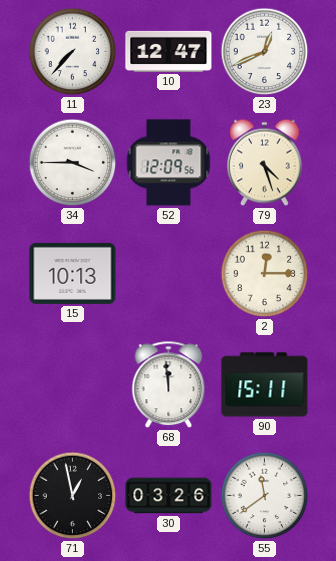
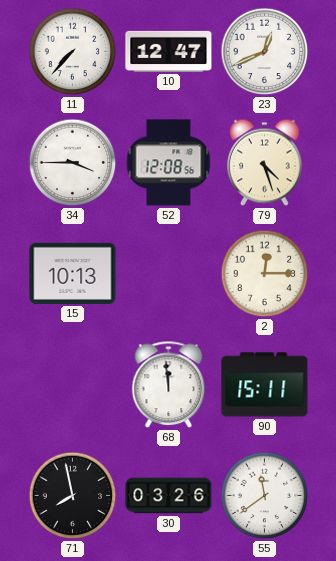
52: 12:09 -> 12:08 (169, 163)
71: 12:58 -> 7:58 (73, 496)
